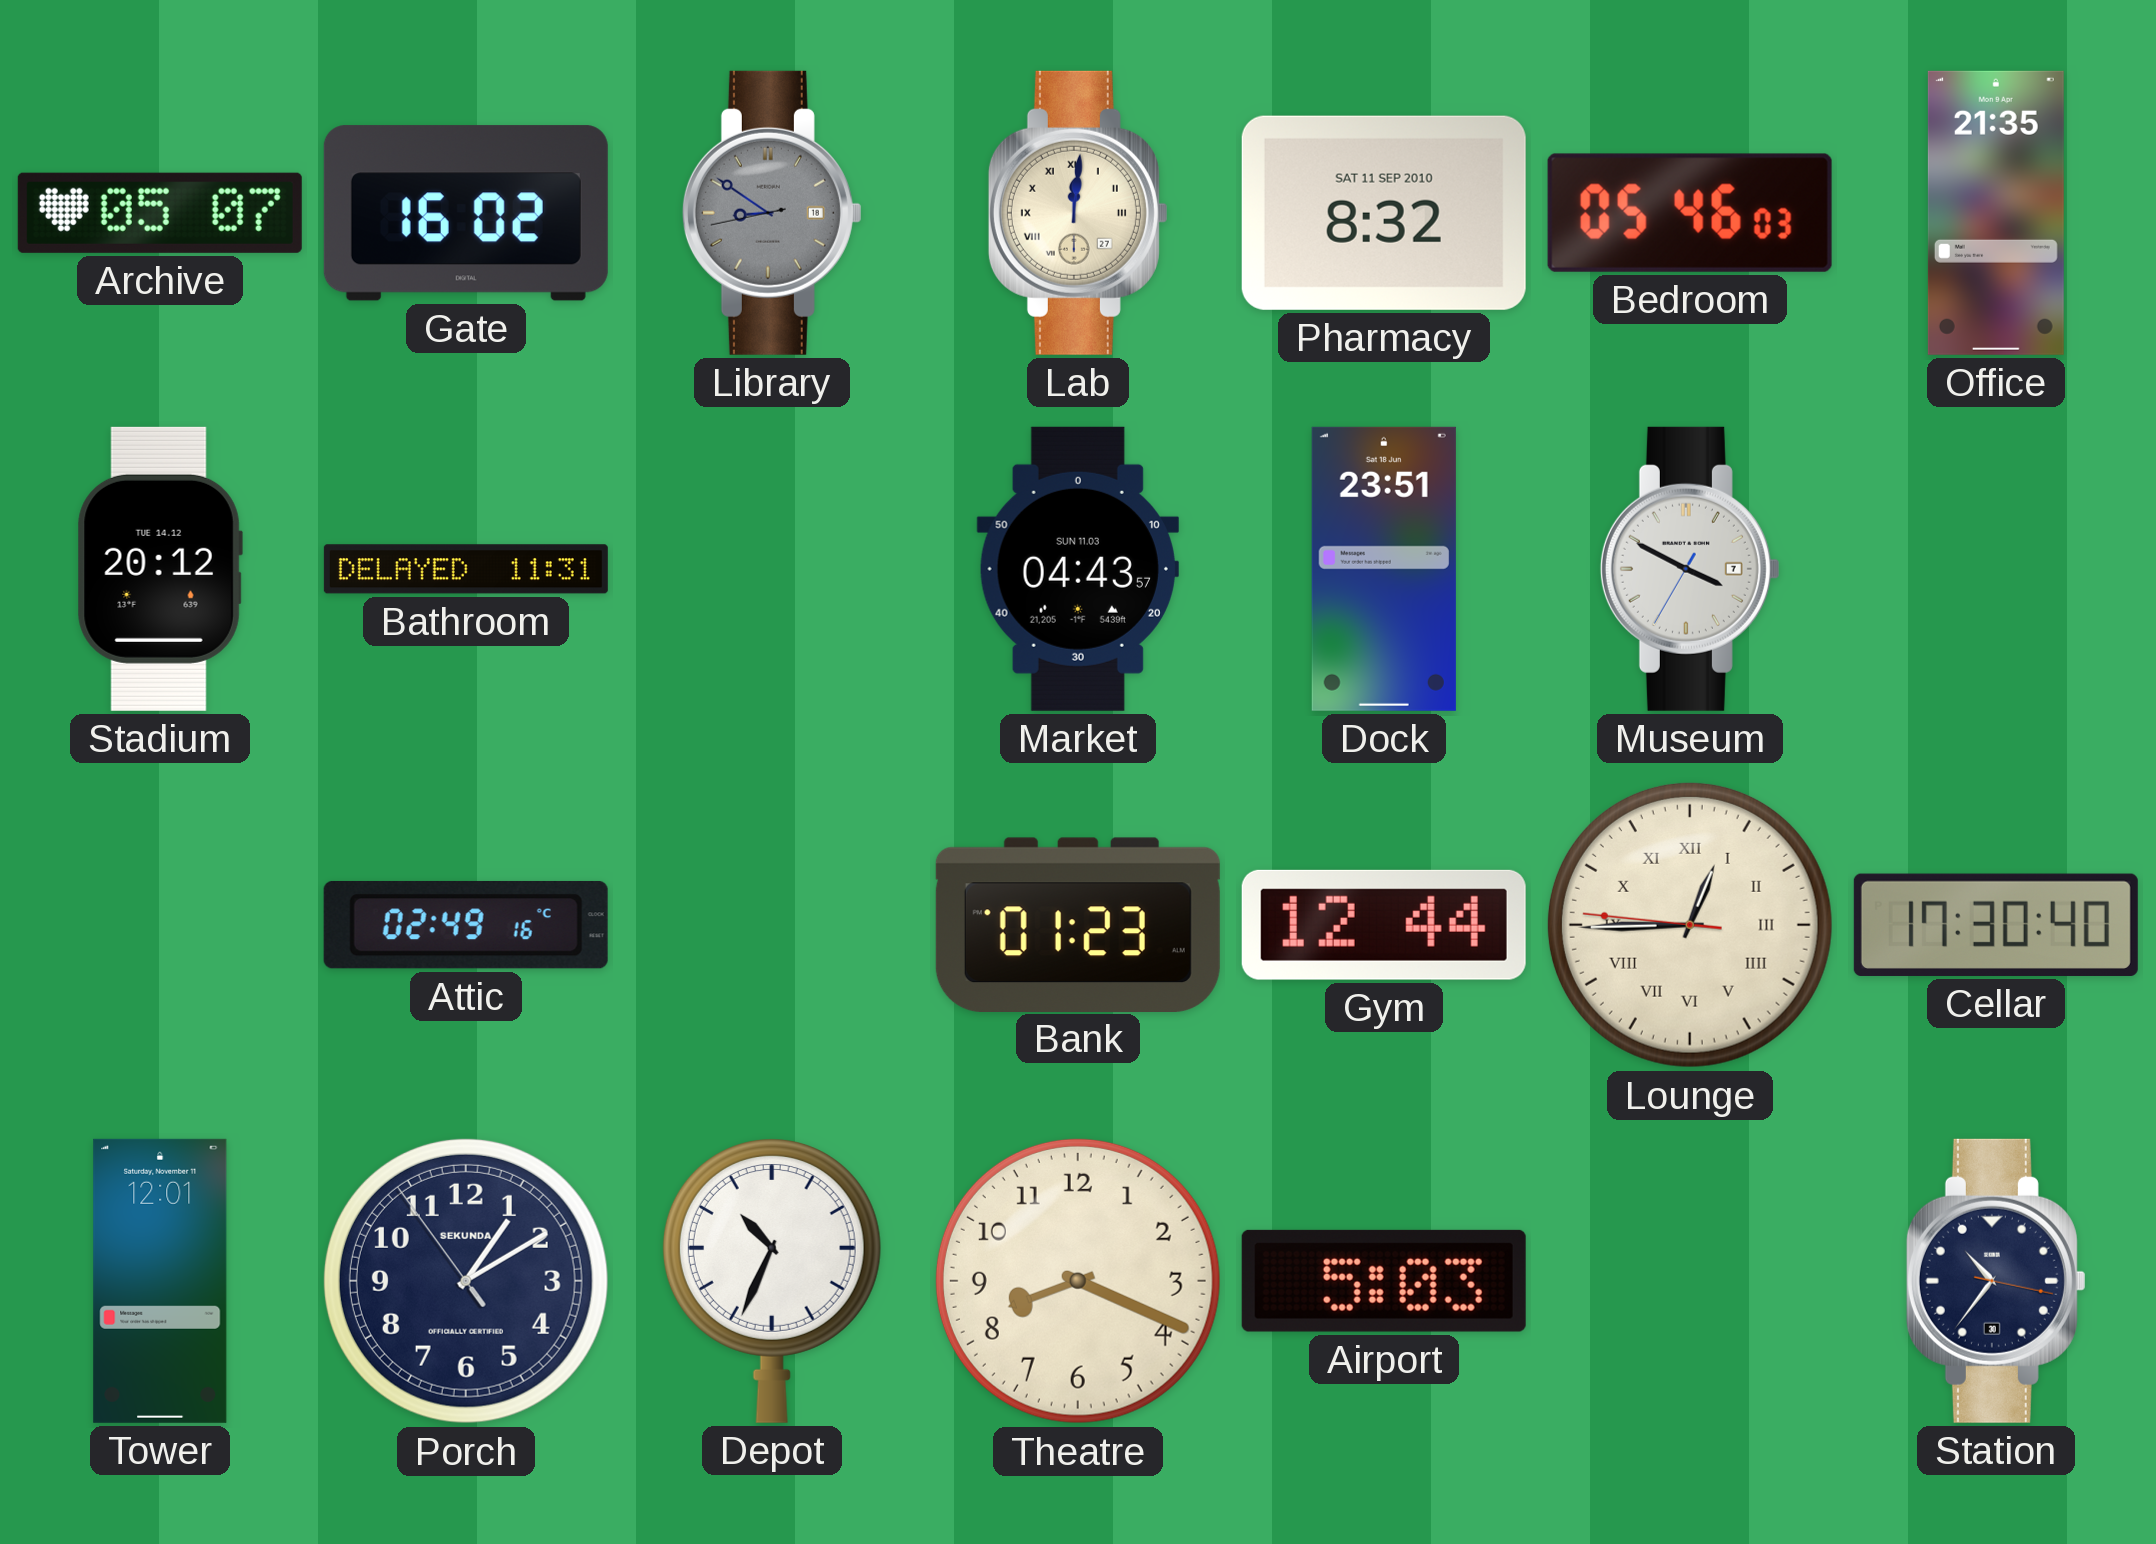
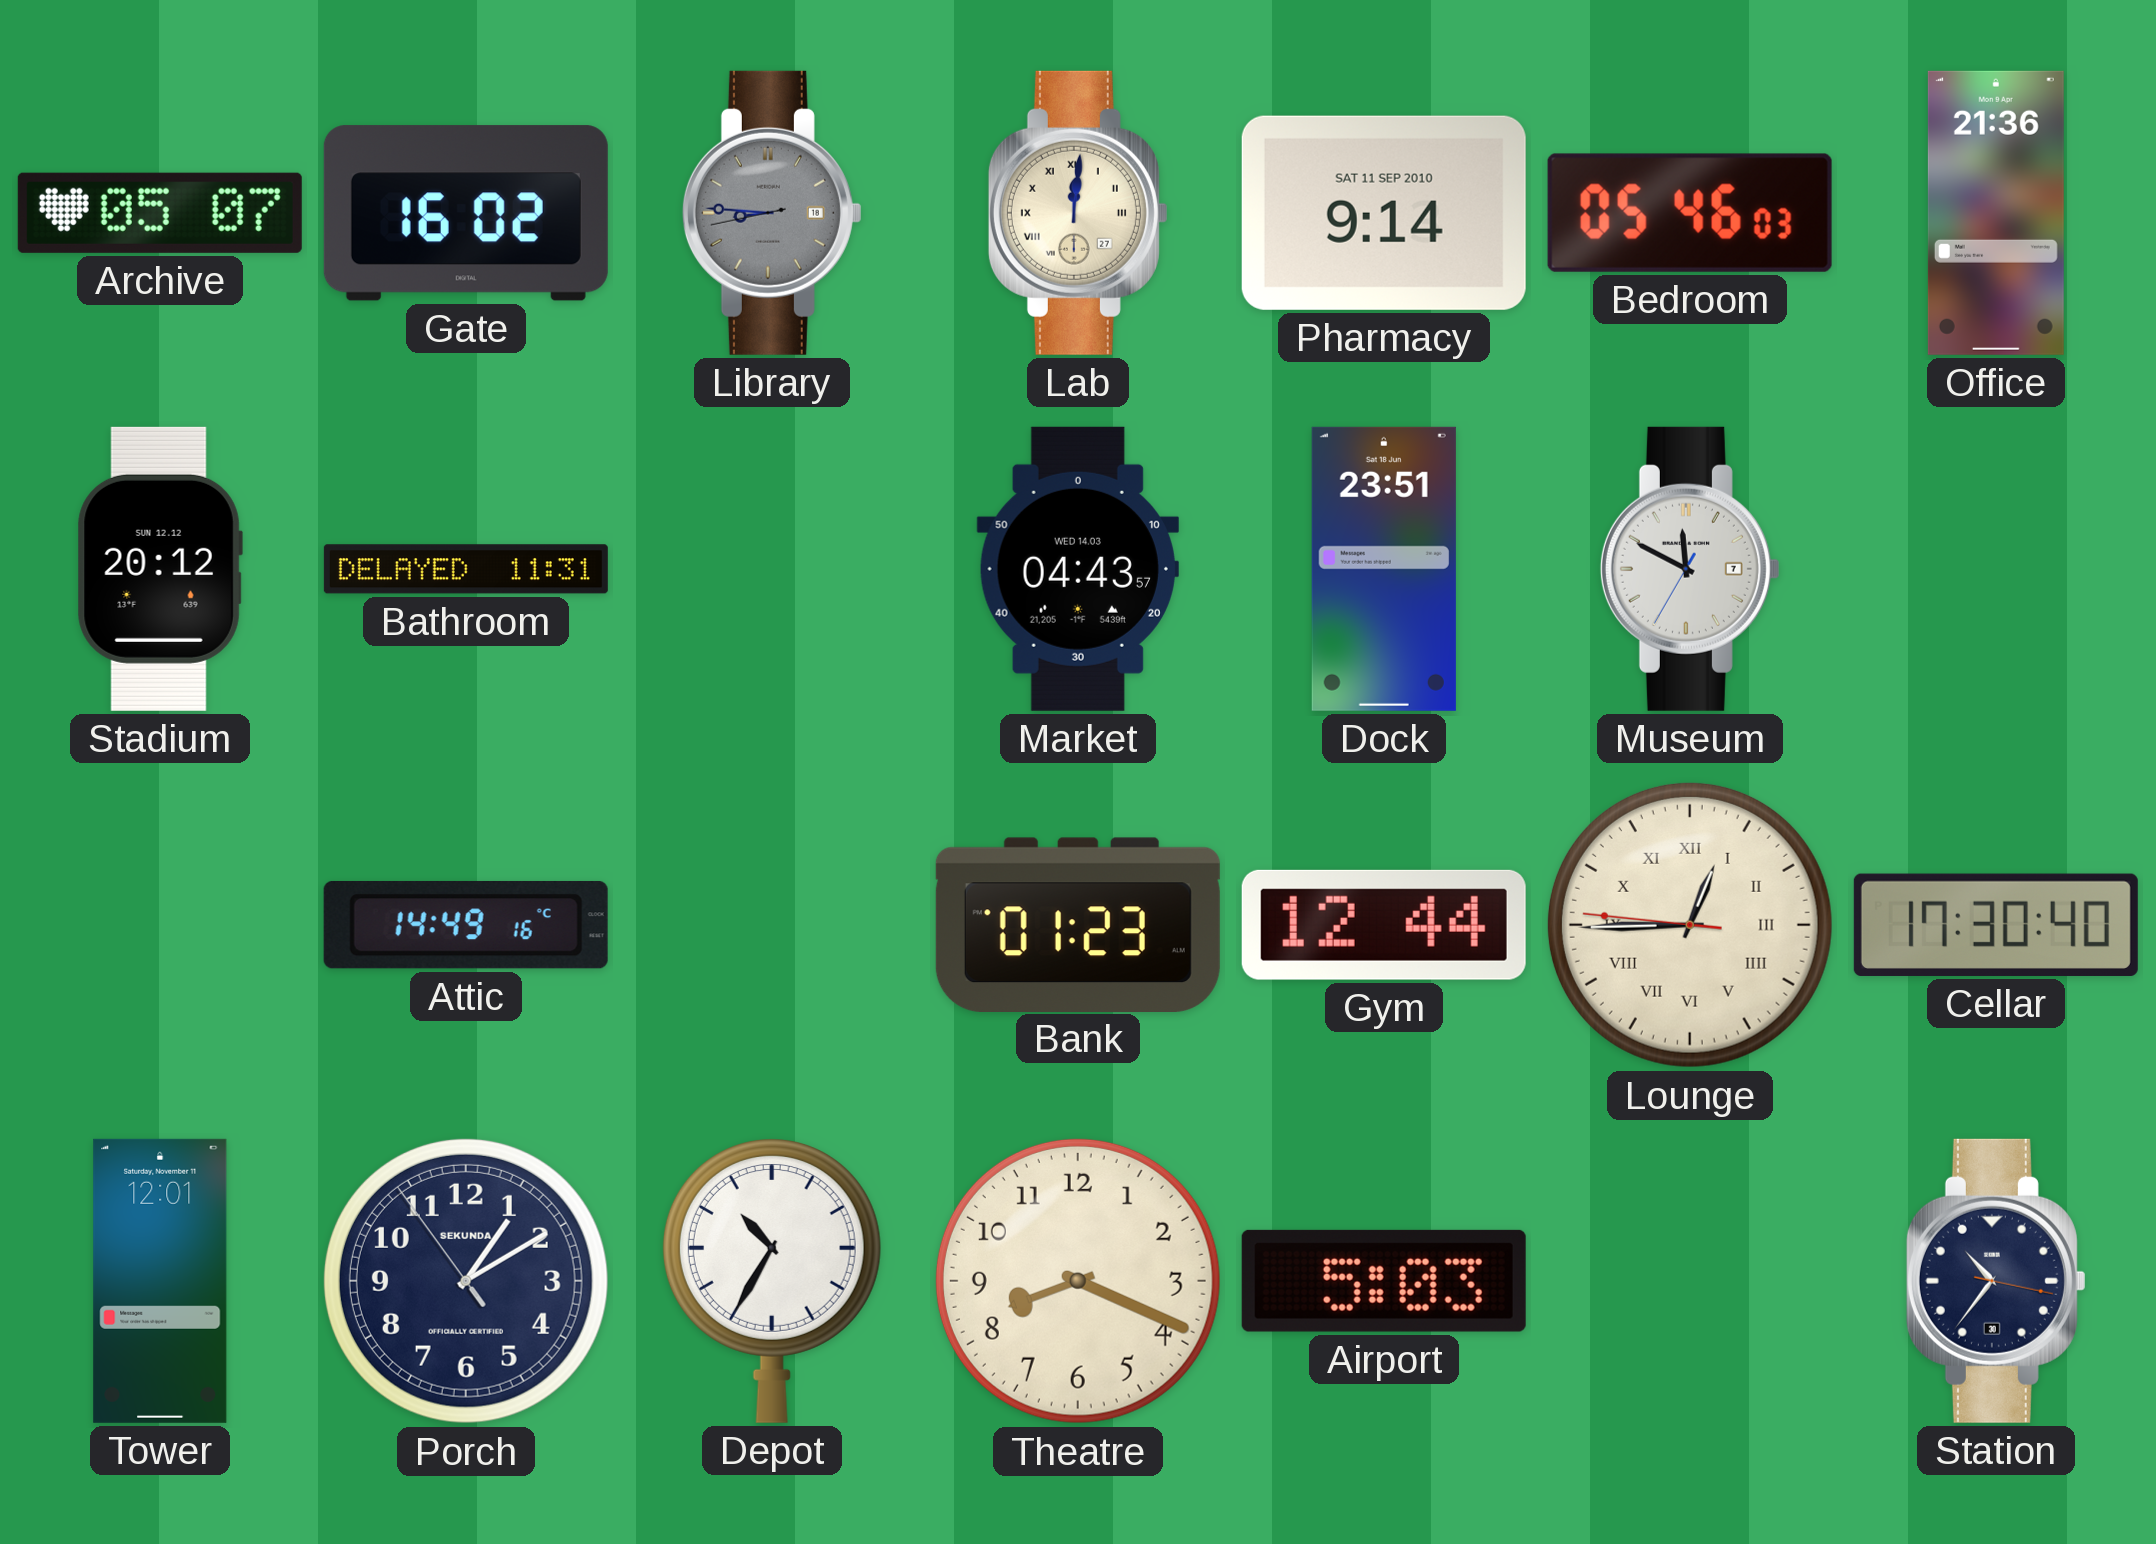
Library: 8:50 -> 8:45 (772, 213)
Pharmacy: 8:32 -> 9:14 (1384, 213)
Office: 21:35 -> 21:36 (1996, 213)
Stadium date: TUE 14.12 -> SUN 12.12 (160, 569)
Market date: SUN 11.03 -> WED 14.03 (1078, 569)
Museum: 3:49 -> 11:49 (1690, 569)
Attic: 02:49 -> 14:49 (466, 925)
Depot: 10:34 -> 10:35 (772, 1281)
